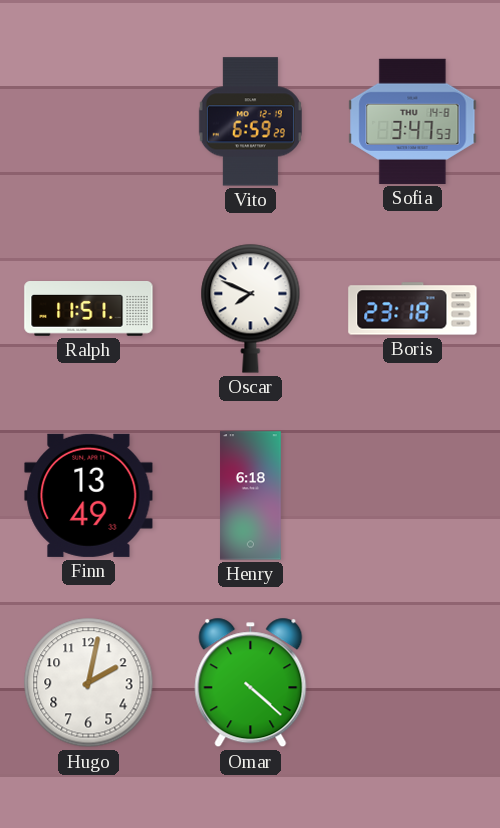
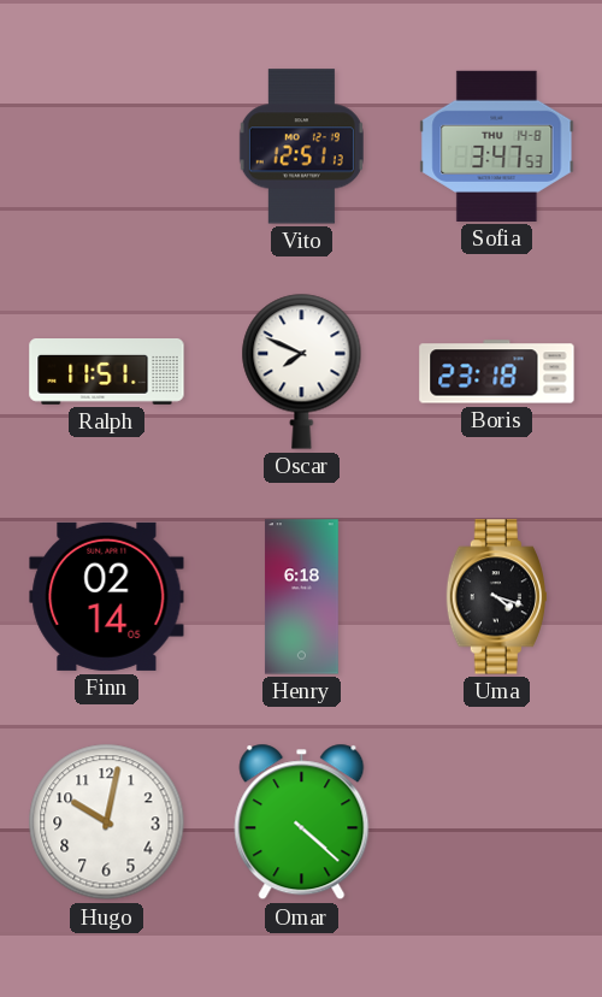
Vito: 6:59 -> 12:51 (301, 147)
Finn: 13:49 -> 02:14 (107, 596)
Uma: none -> 4:18 (496, 597)
Hugo: 2:02 -> 10:02 (107, 822)
